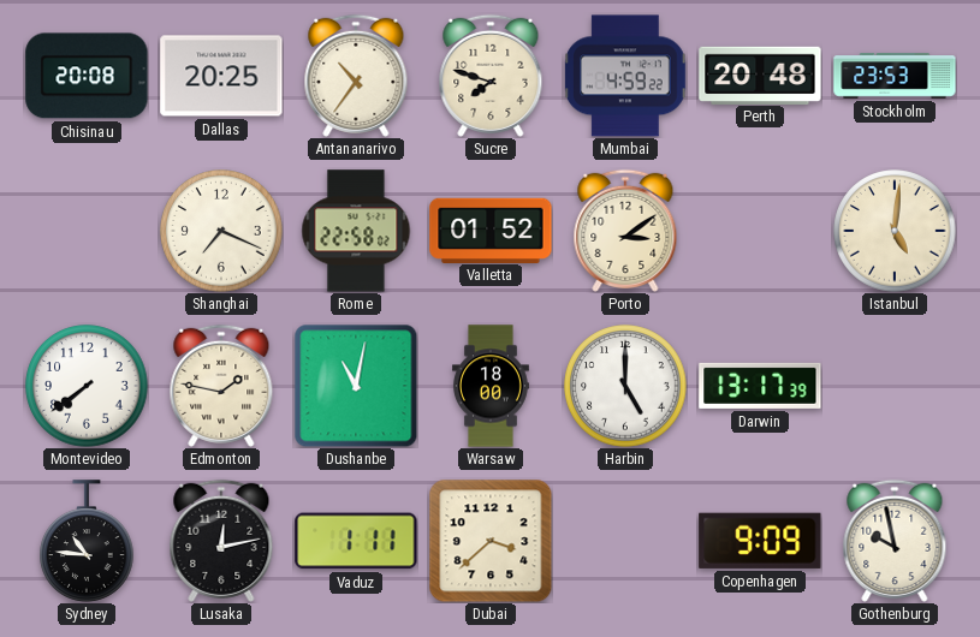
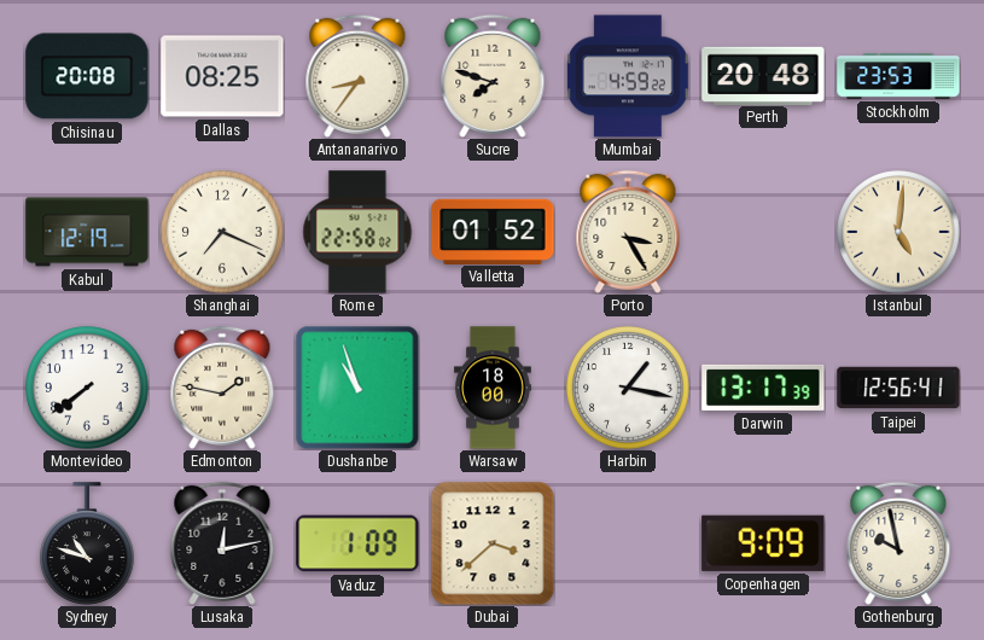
Dallas: 20:25 -> 08:25 (222, 76)
Antananarivo: 10:36 -> 8:36 (357, 76)
Kabul: none -> 12:19 (87, 232)
Porto: 3:09 -> 3:25 (628, 232)
Dushanbe: 11:02 -> 10:57 (357, 388)
Harbin: 5:00 -> 1:17 (628, 388)
Taipei: none -> 12:56 (898, 388)
Sydney: 10:46 -> 10:48 (87, 543)
Vaduz: 1:11 -> 1:09 (357, 543)
